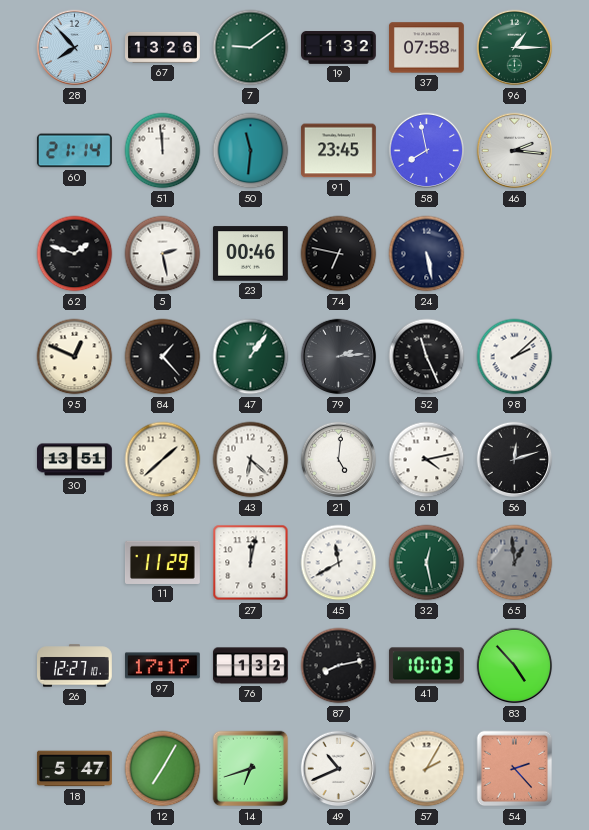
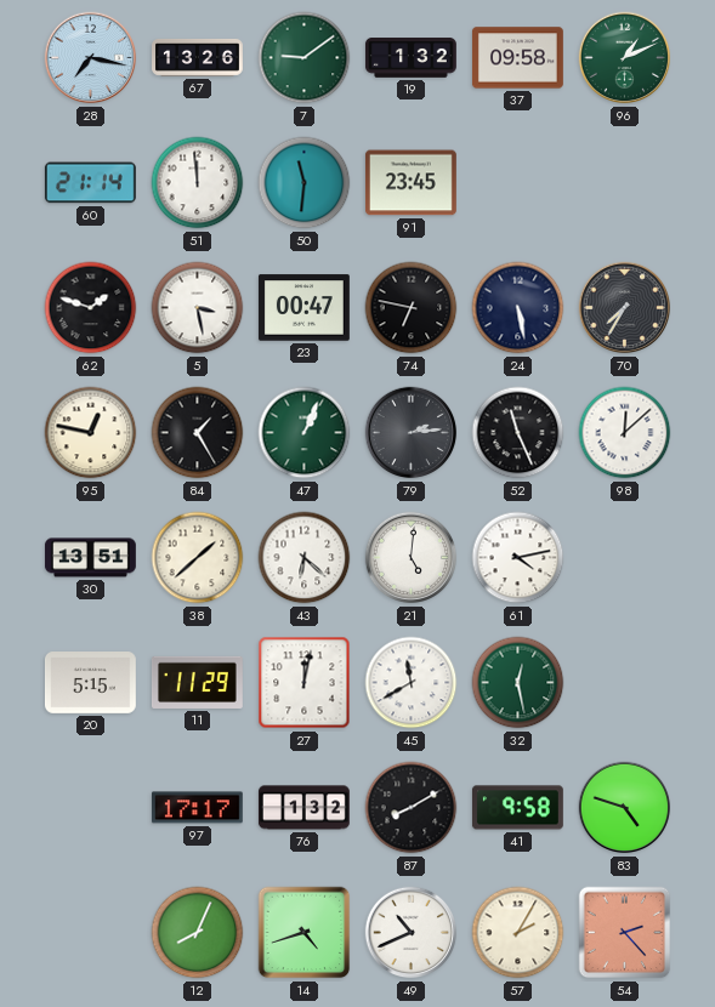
28: 7:53 -> 7:17 (91, 58)
37: 07:58 -> 09:58 (517, 58)
96: 1:15 -> 1:11 (625, 58)
58: 7:58 -> none (427, 151)
46: 2:16 -> none (515, 151)
5: 2:28 -> 3:28 (198, 308)
23: 00:46 -> 00:47 (303, 308)
70: none -> 7:35 (625, 308)
95: 12:49 -> 12:47 (91, 433)
84: 1:23 -> 1:25 (198, 433)
47: 1:06 -> 1:04 (305, 433)
98: 2:08 -> 12:08 (625, 433)
56: 12:12 -> none (515, 460)
20: none -> 5:15 (90, 683)
65: 12:59 -> none (515, 563)
26: 12:27 -> none (75, 666)
87: 8:13 -> 8:10 (412, 808)
41: 10:03 -> 9:58 (517, 808)
83: 4:53 -> 4:48 (625, 808)
18: 5:47 -> none (74, 769)
12: 7:05 -> 8:04 (198, 933)
14: 6:42 -> 4:42 (305, 933)
